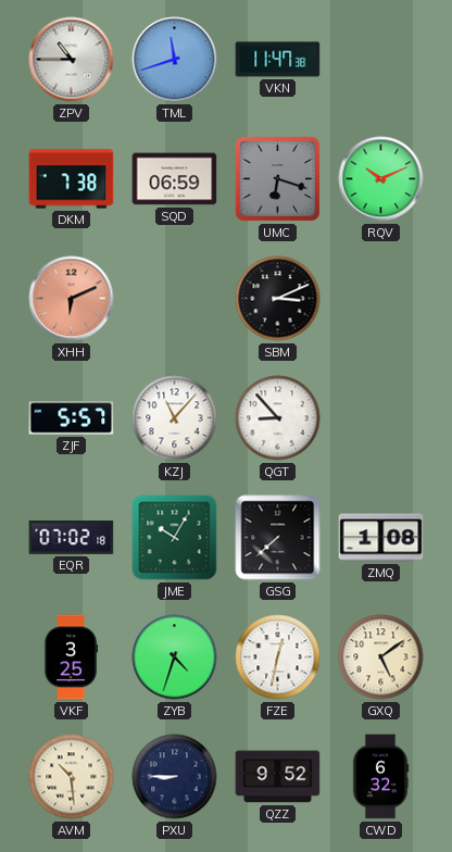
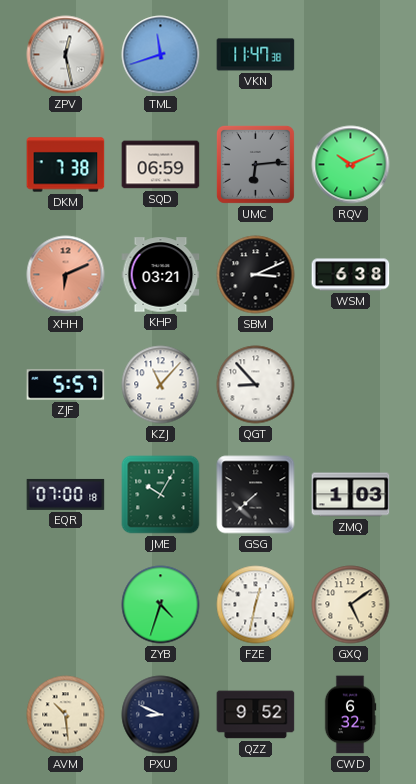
ZPV: 10:45 -> 12:28 (66, 55)
UMC: 6:18 -> 6:14 (255, 164)
KHP: none -> 03:21 (161, 275)
WSM: none -> 6:38 (351, 275)
EQR: 07:02 -> 07:00 (66, 494)
ZMQ: 1:08 -> 1:03 (351, 495)
VKF: 3:25 -> none (72, 657)
PXU: 8:45 -> 8:49 (161, 715)
